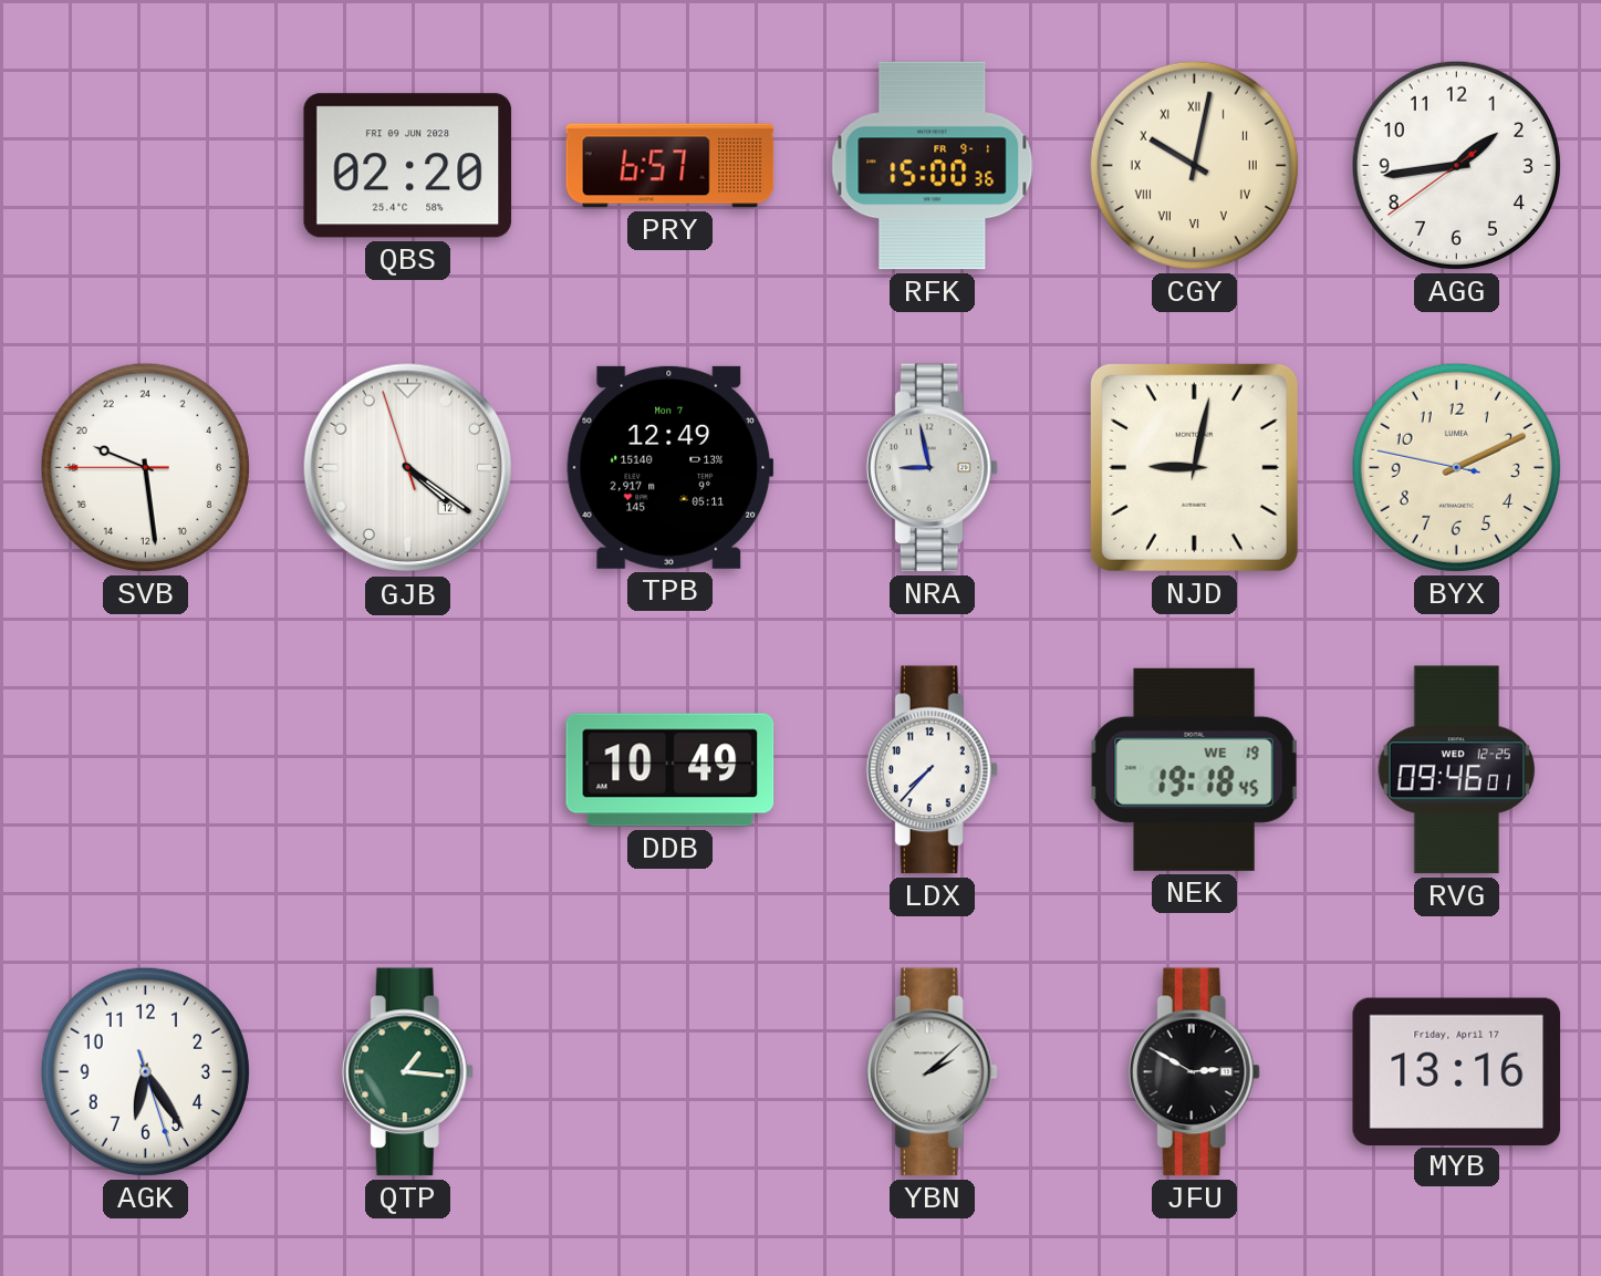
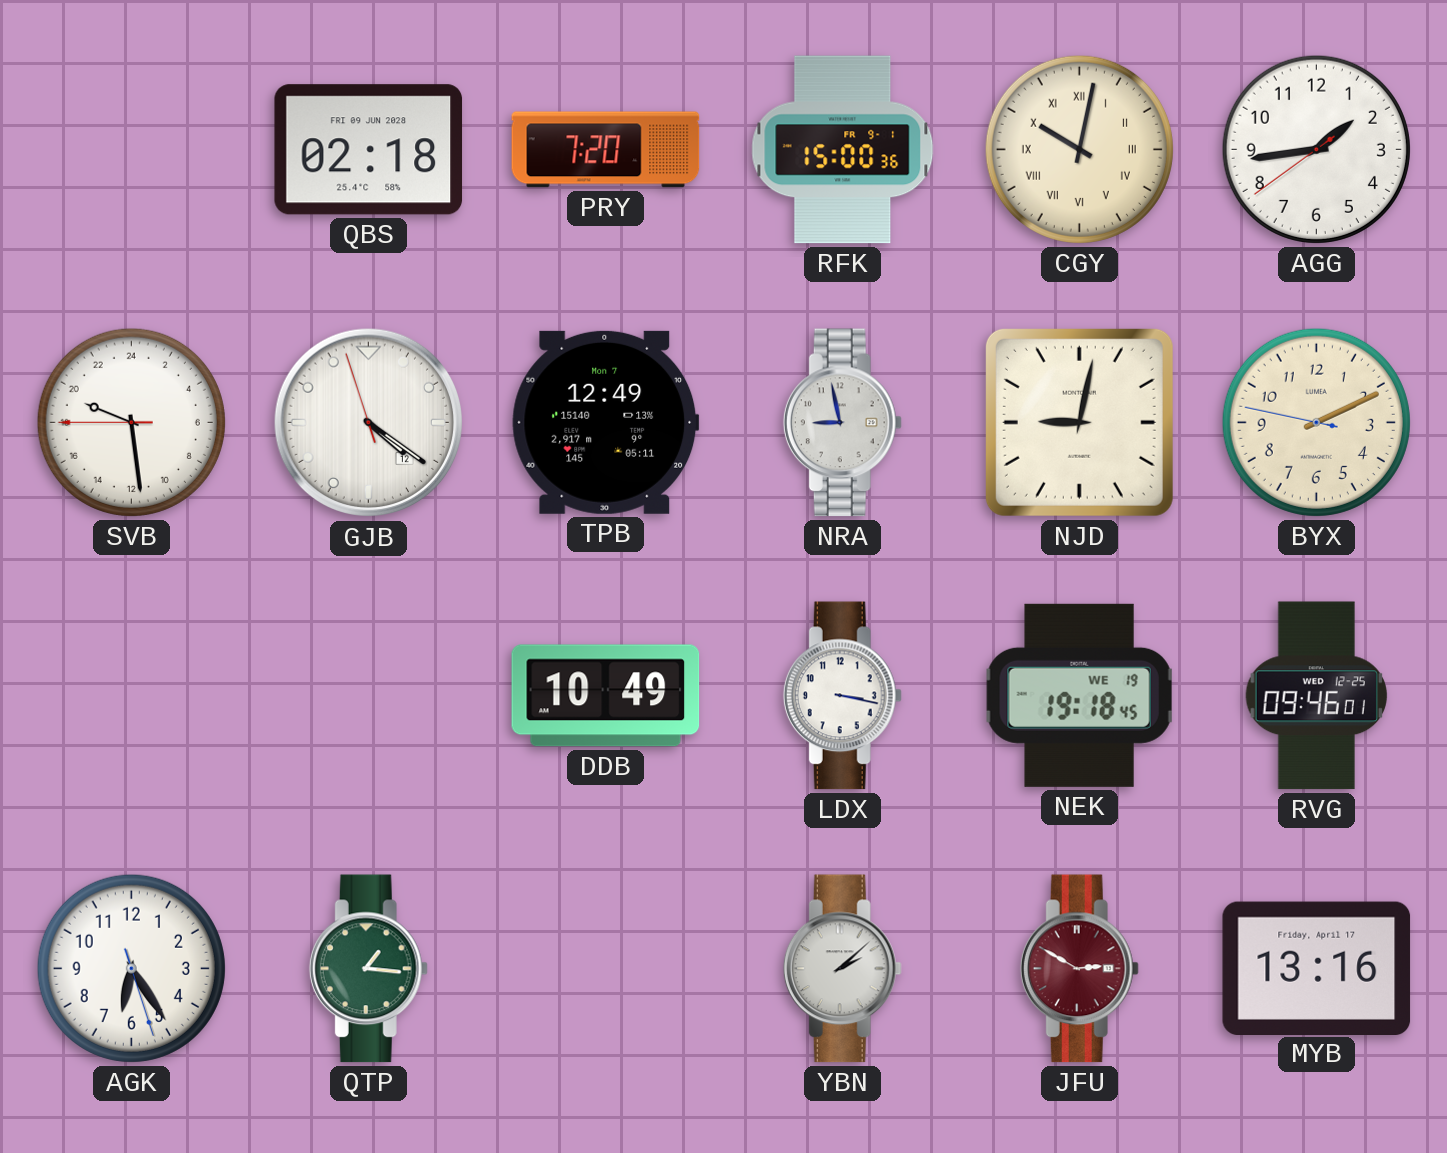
QBS: 02:20 -> 02:18 (369, 150)
PRY: 6:57 -> 7:20 (606, 150)
LDX: 7:37 -> 3:17 (842, 696)
JFU dial: black -> burgundy (1079, 969)
